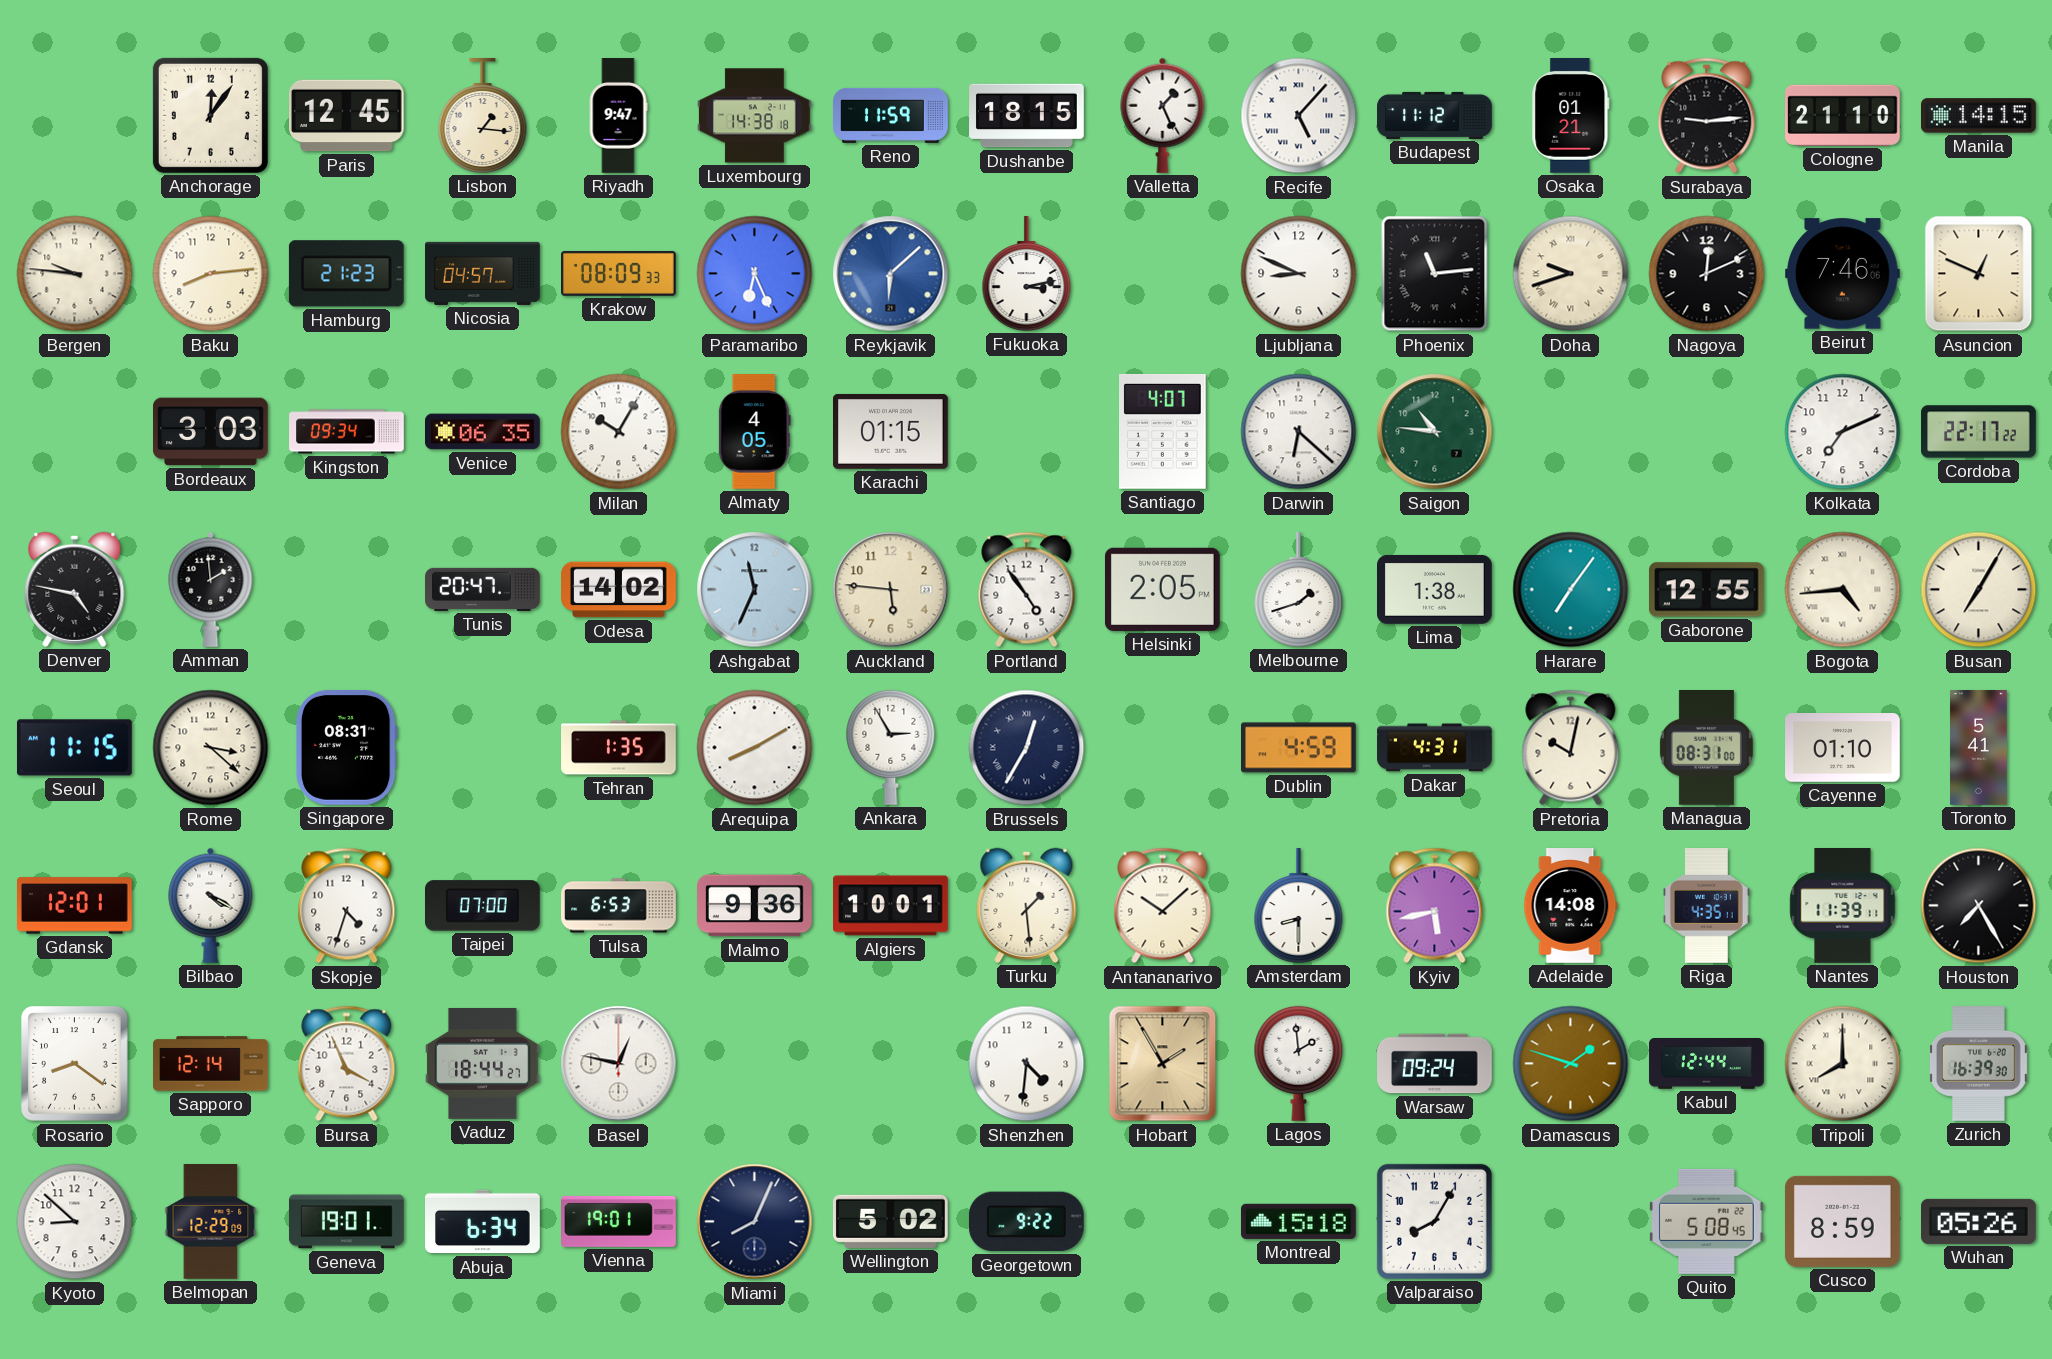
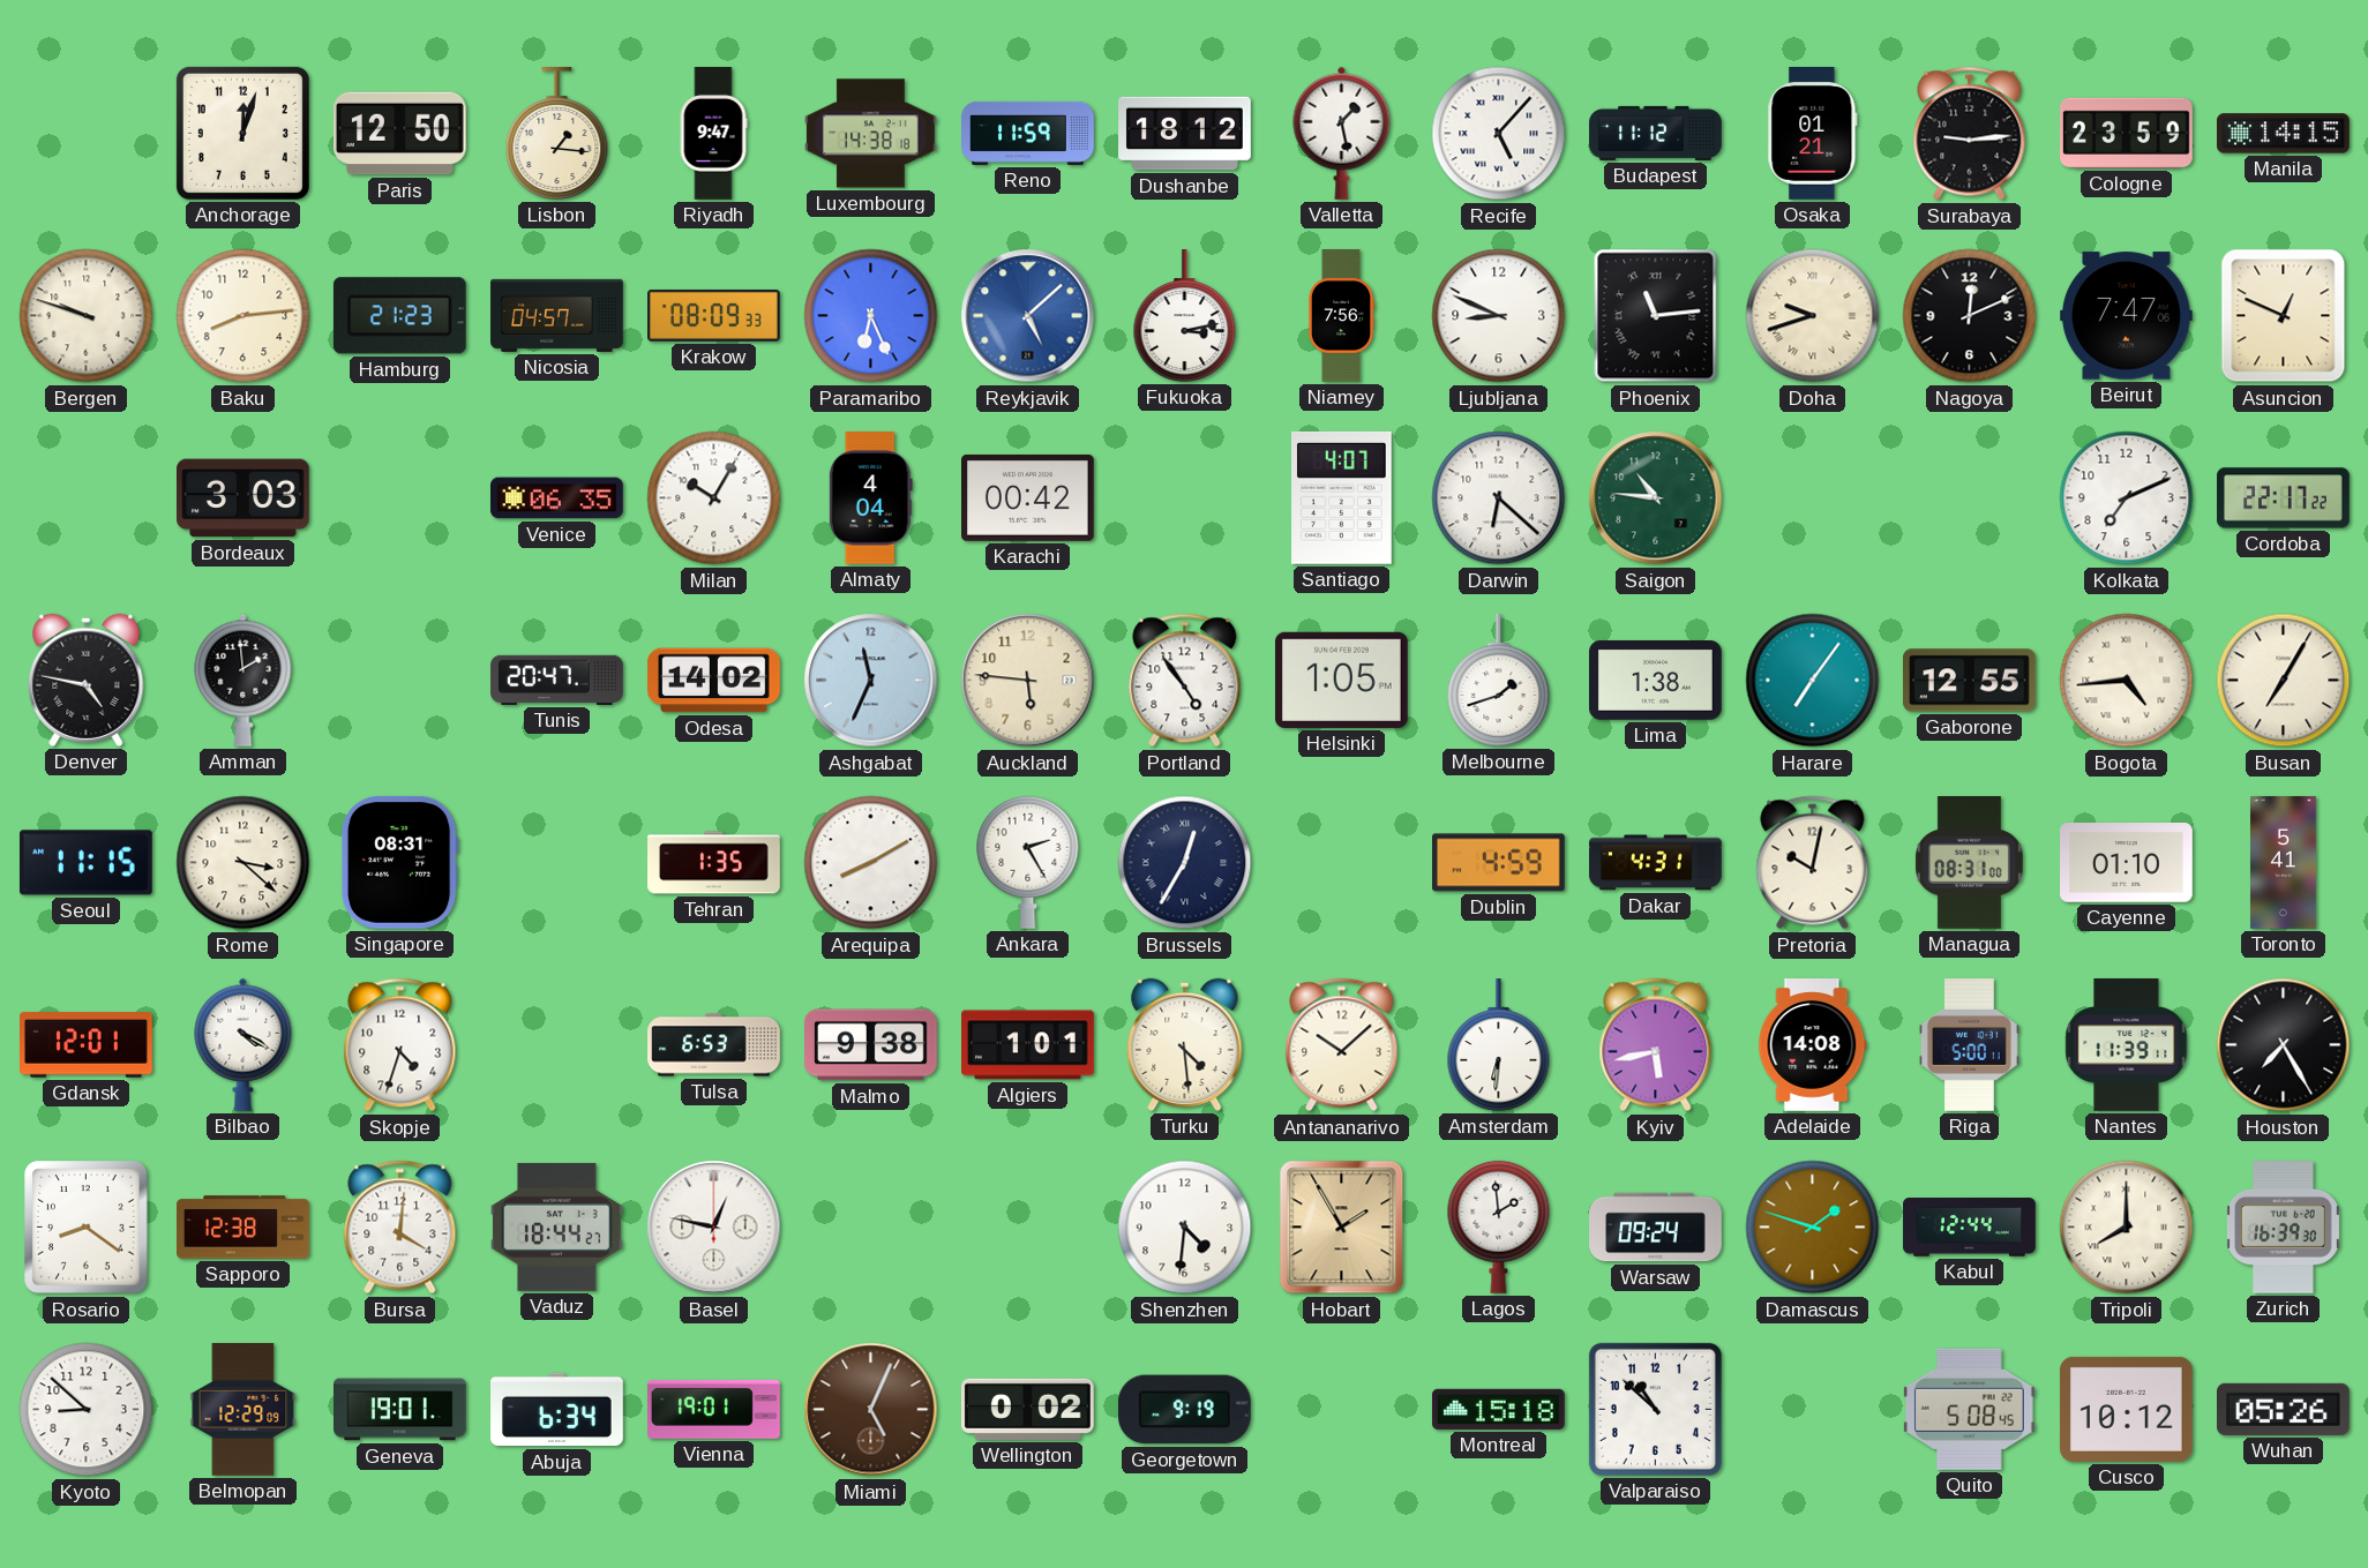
Anchorage: 12:06 -> 12:03 (242, 133)
Paris: 12:45 -> 12:50 (400, 134)
Dushanbe: 18:15 -> 18:12 (1185, 134)
Valletta: 1:26 -> 1:28 (1342, 133)
Cologne: 21:10 -> 23:59 (2127, 133)
Bergen: 9:46 -> 9:48 (87, 316)
Reykjavik: 6:08 -> 5:08 (1028, 316)
Niamey: none -> 7:56 (1340, 316)
Beirut: 7:46 -> 7:47 (2127, 316)
Kingston: 09:34 -> none (347, 432)
Almaty: 4:05 -> 4:04 (870, 498)
Karachi: 01:15 -> 00:42 (1028, 497)
Helsinki: 2:05 -> 1:05 (1341, 680)
Ankara: 2:55 -> 2:25 (1028, 862)
Taipei: 07:00 -> none (483, 906)
Malmo: 9:36 -> 9:38 (871, 1045)
Algiers: 10:01 -> 1:01 (1028, 1045)
Turku: 1:29 -> 4:29 (1185, 1044)
Amsterdam: 8:30 -> 6:31 (1499, 1045)
Riga: 4:35 -> 5:00 (1969, 1045)
Sapporo: 12:14 -> 12:38 (243, 1228)
Bursa: 3:56 -> 4:01 (400, 1228)
Miami: 8:04 -> 5:04 (871, 1410)
Miami dial: navy -> brown (871, 1410)
Wellington: 5:02 -> 0:02 (1027, 1409)
Georgetown: 9:22 -> 9:19 (1184, 1410)
Valparaiso: 8:05 -> 10:52 (1655, 1409)
Cusco: 8:59 -> 10:12 (2127, 1409)
